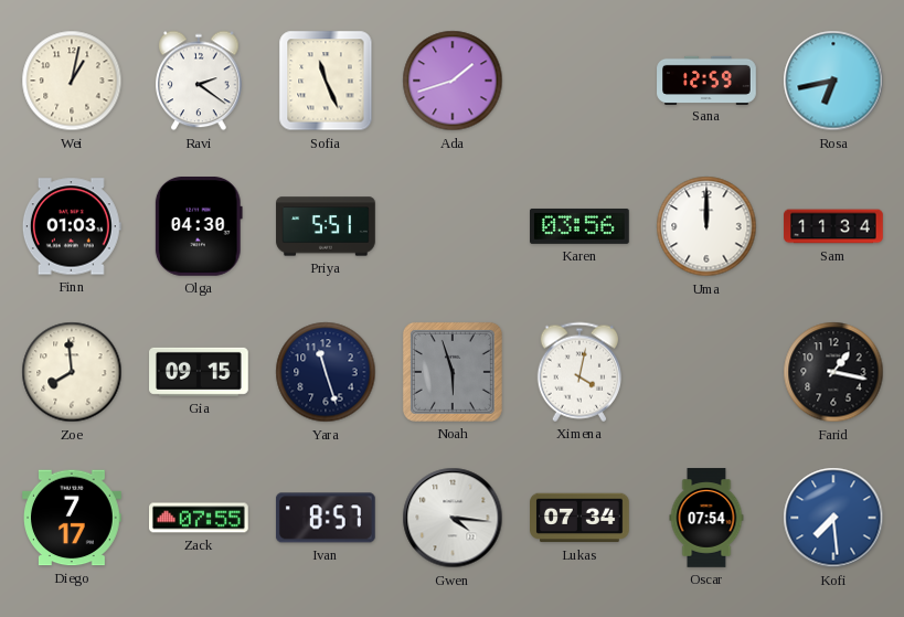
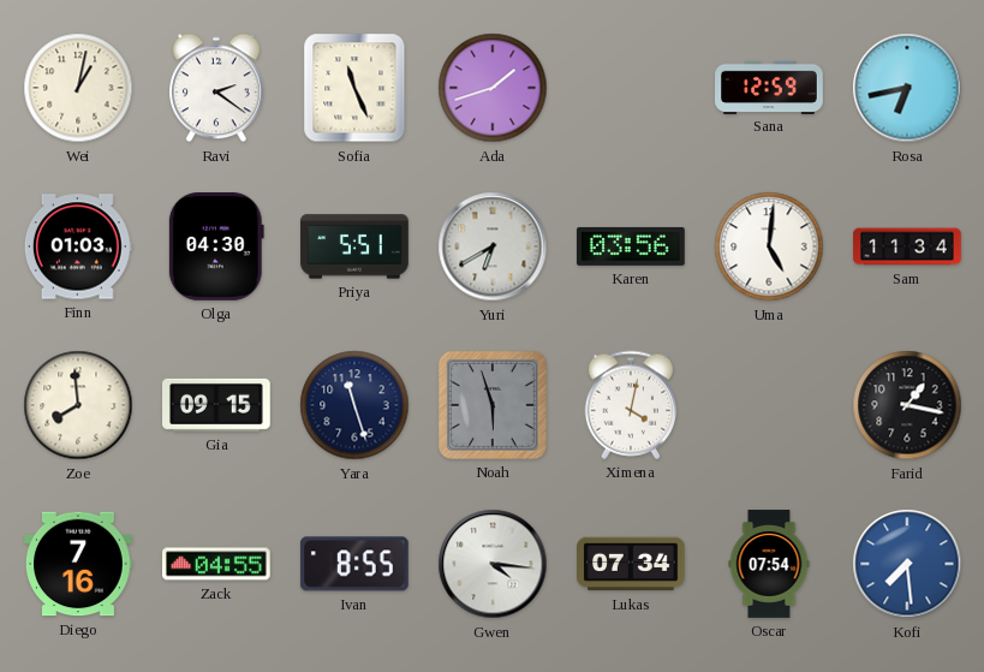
Yuri: none -> 6:40 (493, 246)
Uma: 12:00 -> 5:01 (769, 246)
Diego: 7:17 -> 7:16 (79, 564)
Zack: 07:55 -> 04:55 (217, 564)
Ivan: 8:57 -> 8:55 (354, 564)
